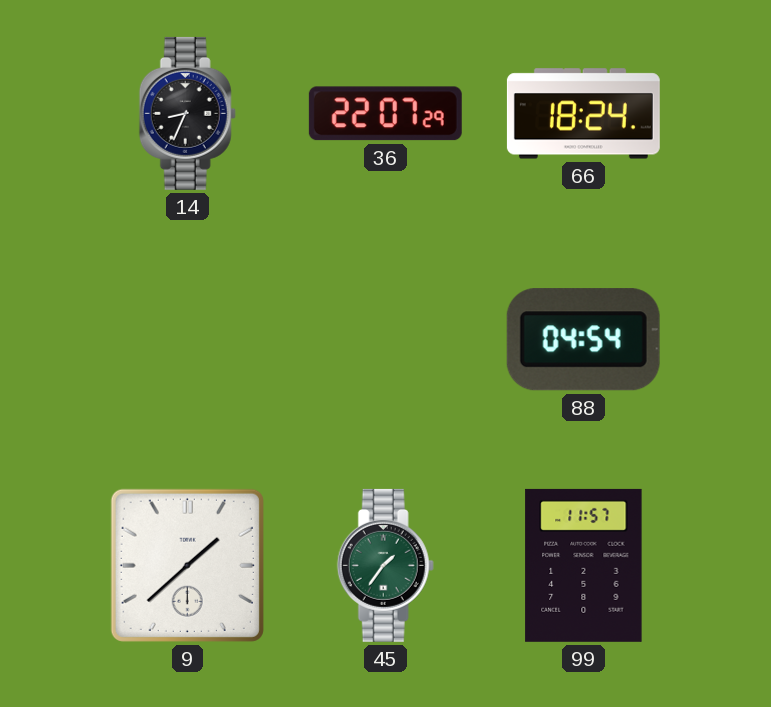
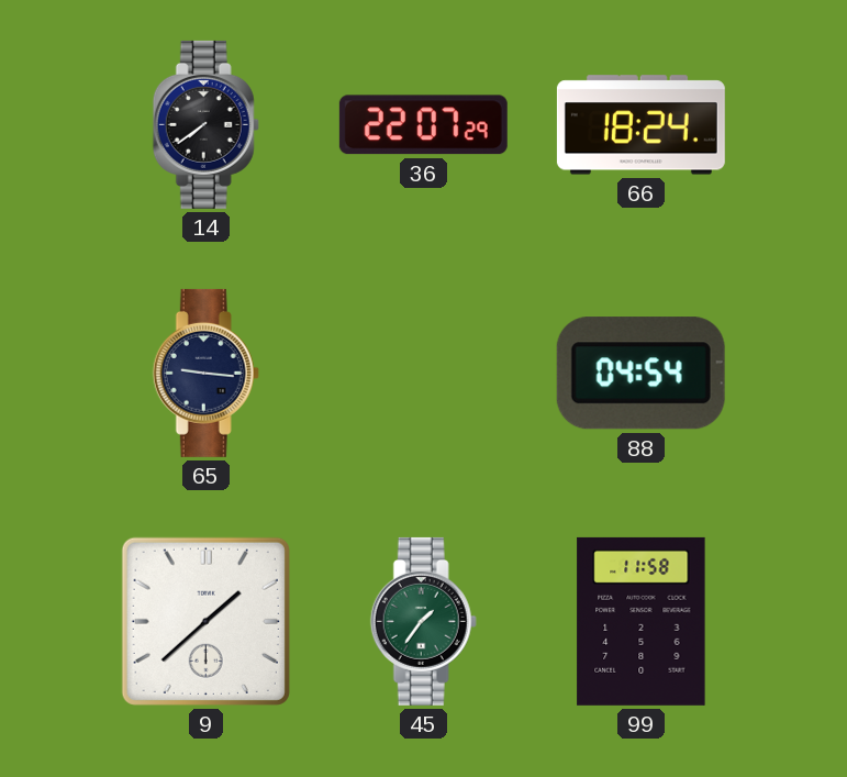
14: 8:34 -> 7:39 (205, 124)
65: none -> 9:16 (205, 373)
99: 11:57 -> 11:58 (642, 621)
